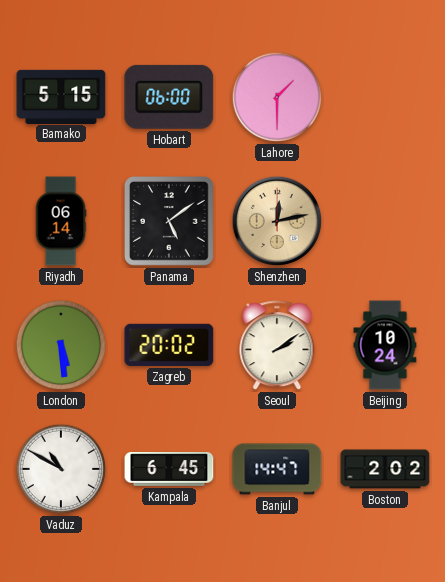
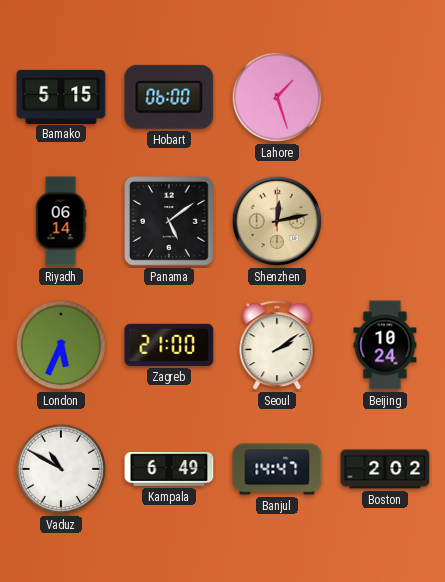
Lahore: 1:30 -> 1:27 (277, 97)
London: 5:29 -> 5:34 (61, 345)
Zagreb: 20:02 -> 21:00 (169, 345)
Kampala: 6:45 -> 6:49 (169, 470)
